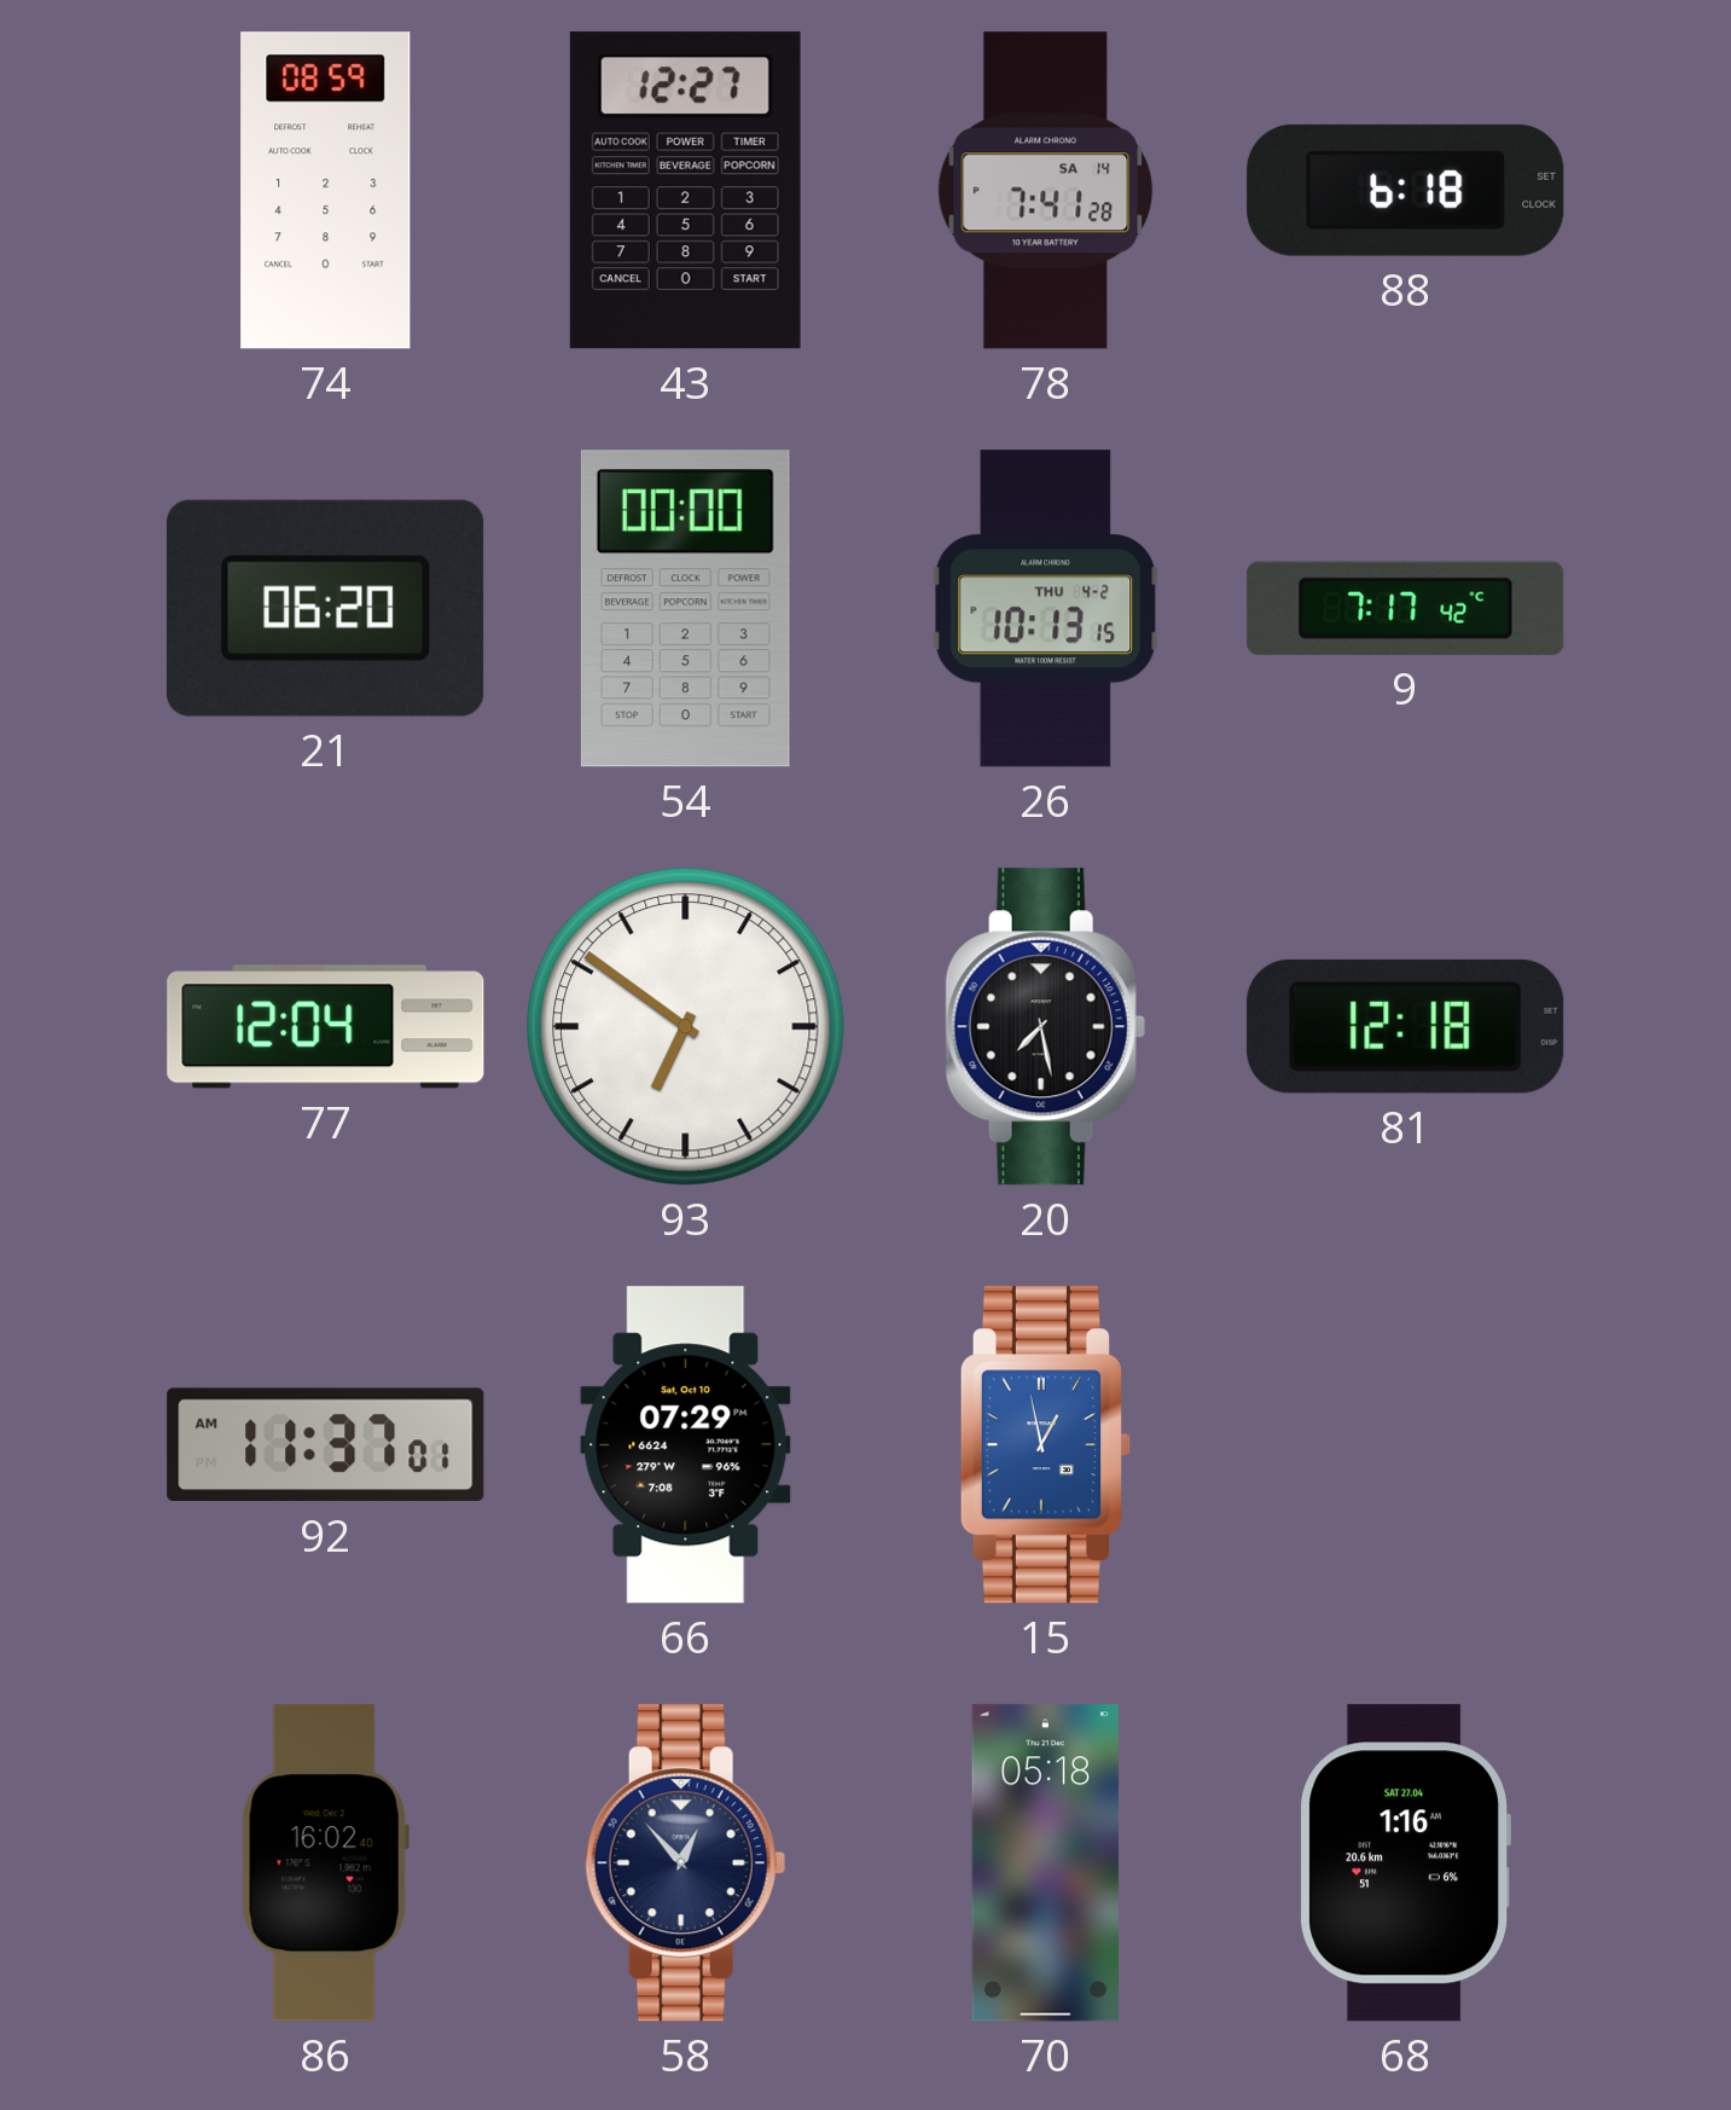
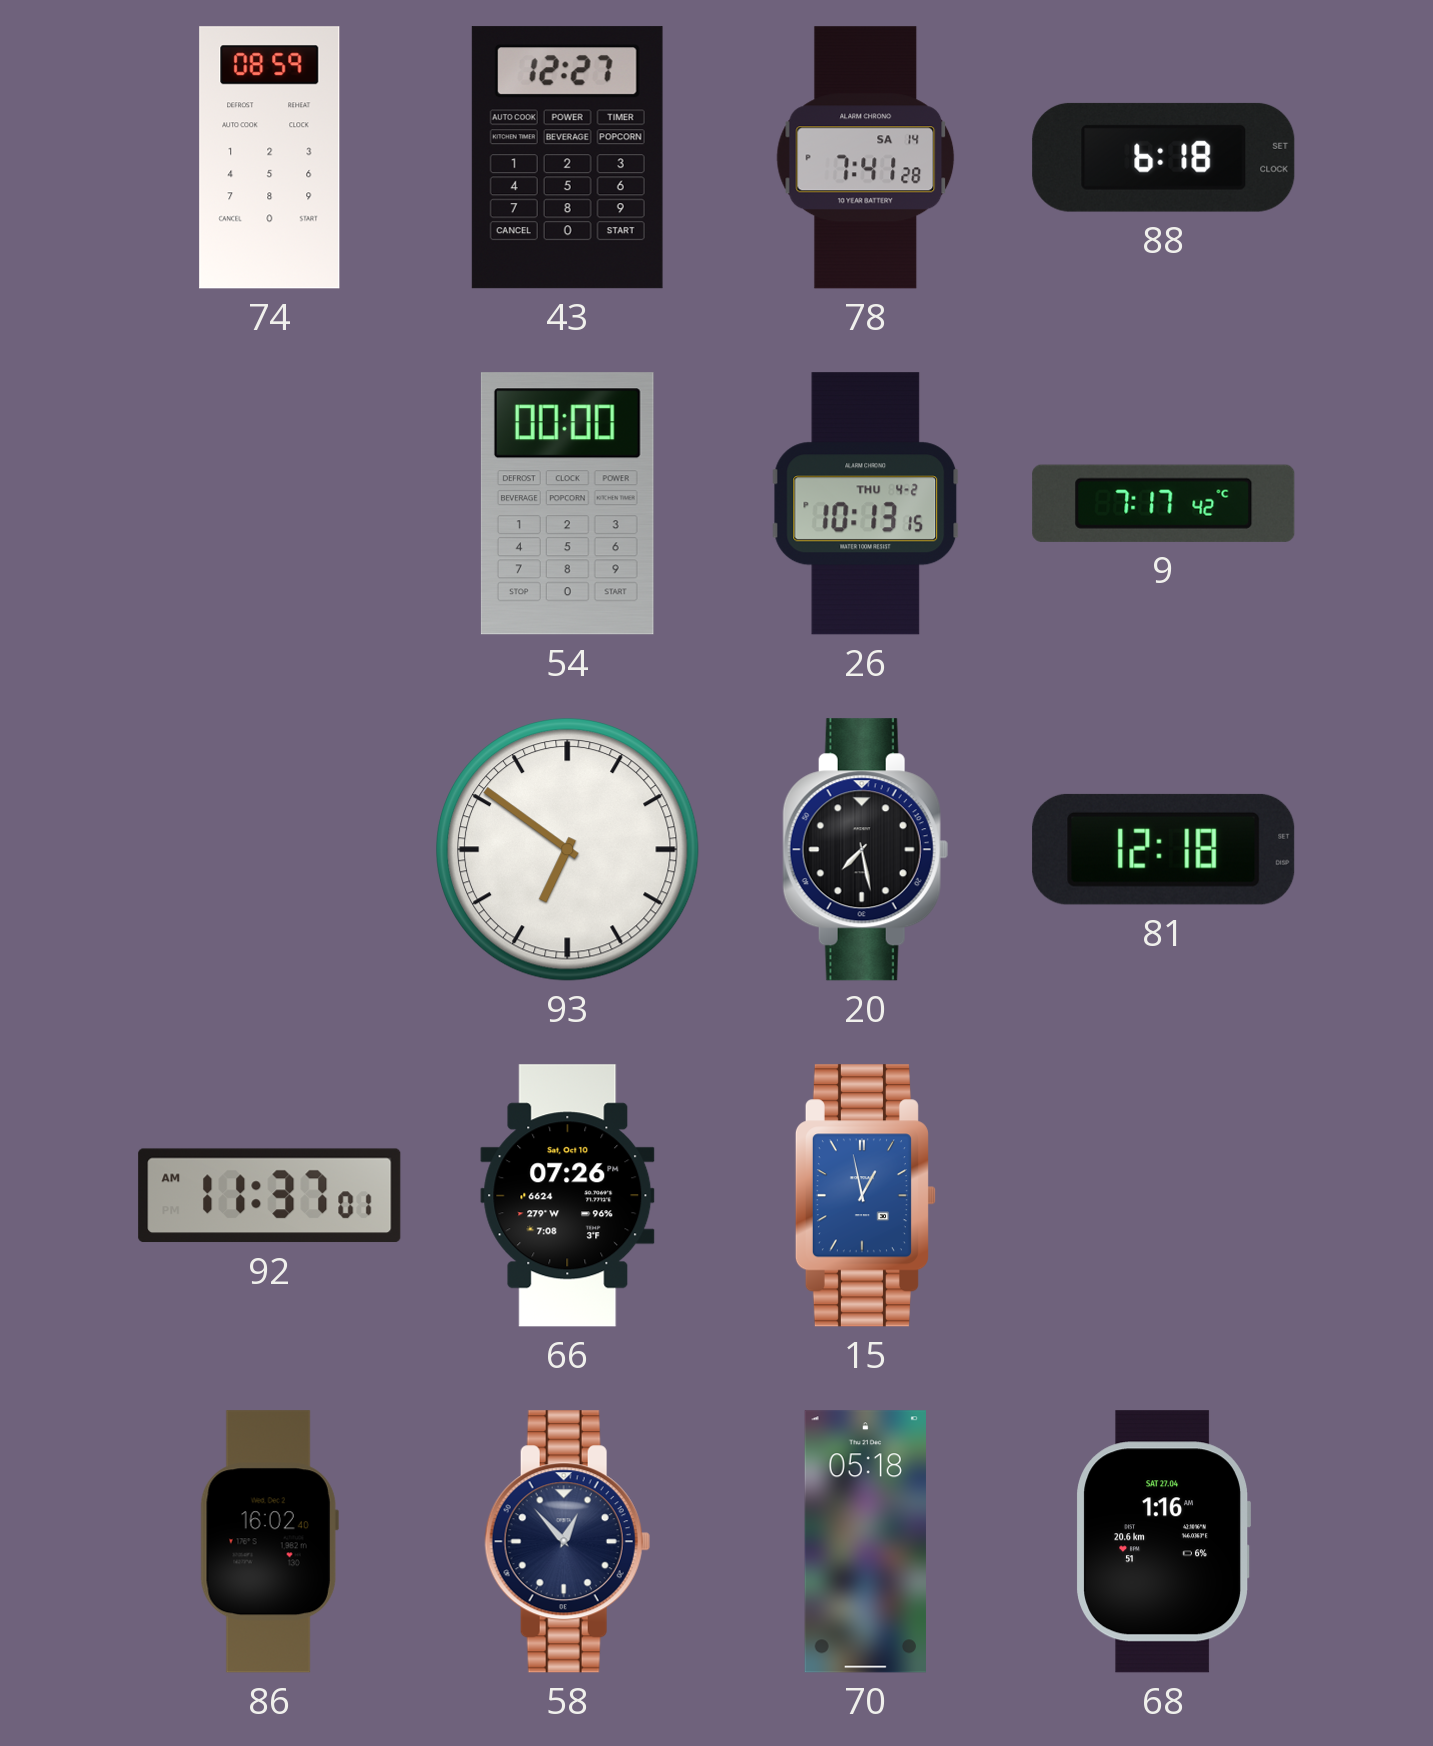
21: 06:20 -> none (325, 608)
77: 12:04 -> none (326, 1027)
66: 07:29 -> 07:26 (568, 1196)
